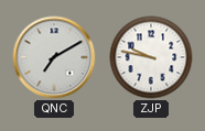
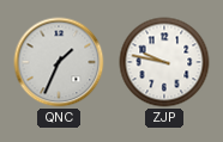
QNC: 7:10 -> 1:34 (59, 62)
